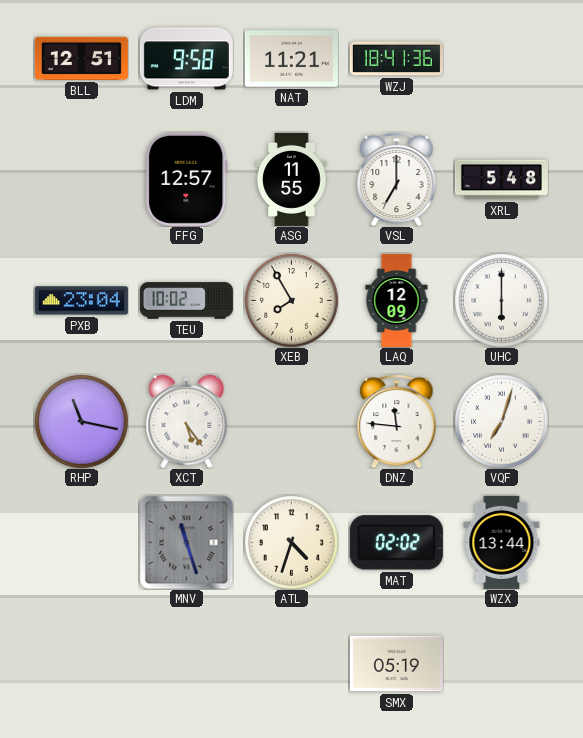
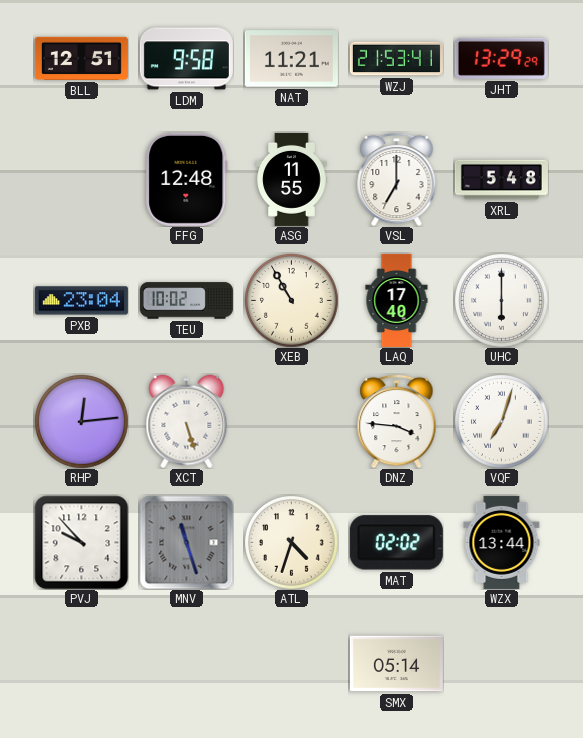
WZJ: 18:41 -> 21:53 (396, 59)
JHT: none -> 13:29 (501, 58)
FFG: 12:57 -> 12:48 (187, 179)
XEB: 7:55 -> 10:55 (292, 301)
LAQ: 12:09 -> 17:40 (397, 300)
RHP: 11:17 -> 12:14 (82, 422)
XCT: 5:24 -> 5:27 (187, 421)
DNZ: 11:46 -> 3:46 (397, 421)
PVJ: none -> 9:53 (81, 542)
SMX: 05:19 -> 05:14 (396, 664)
